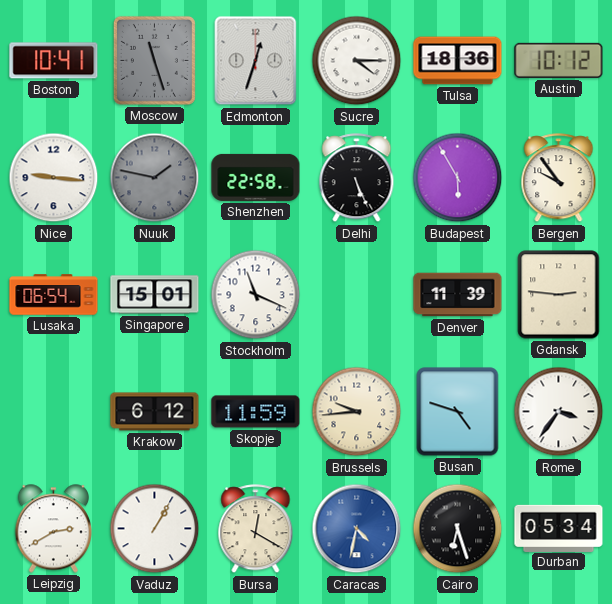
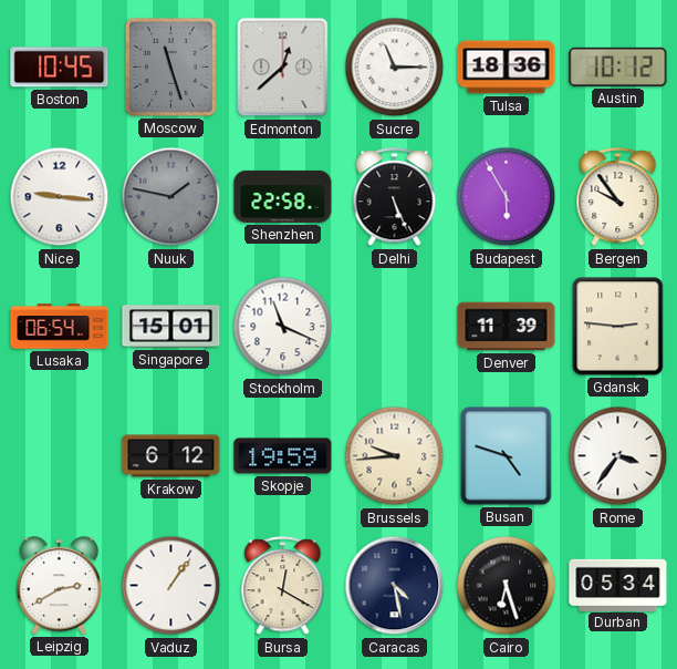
Boston: 10:41 -> 10:45 (60, 68)
Edmonton: 12:33 -> 12:38 (283, 68)
Sucre: 4:15 -> 11:15 (395, 68)
Skopje: 11:59 -> 19:59 (283, 456)
Vaduz: 1:05 -> 1:06 (171, 586)
Caracas: 4:32 -> 4:28 (395, 586)
Caracas dial: blue -> navy (395, 586)
